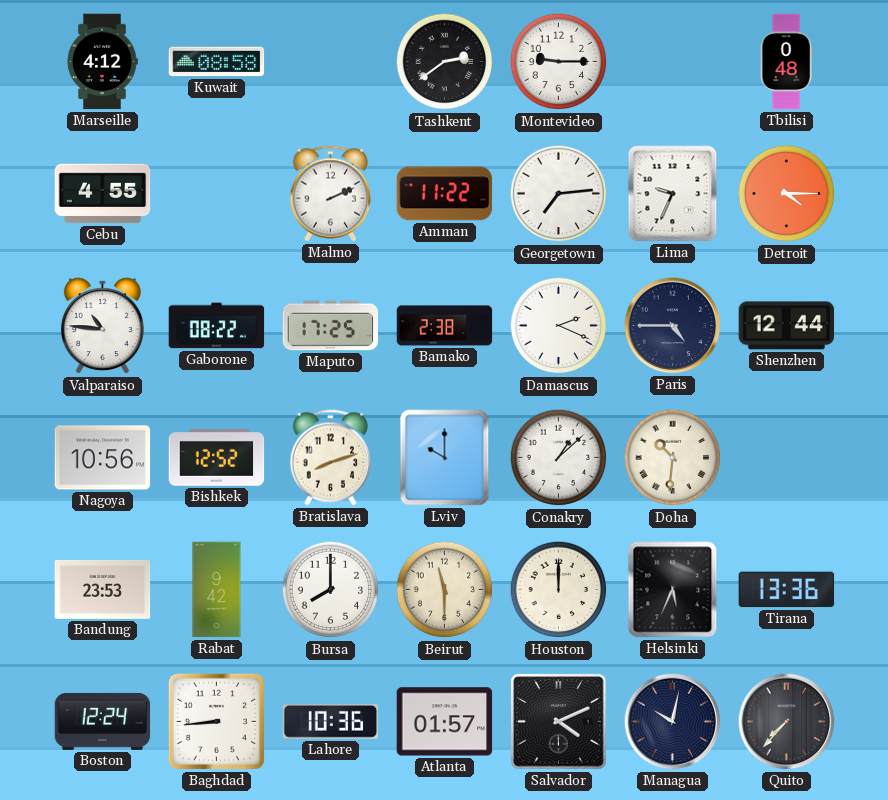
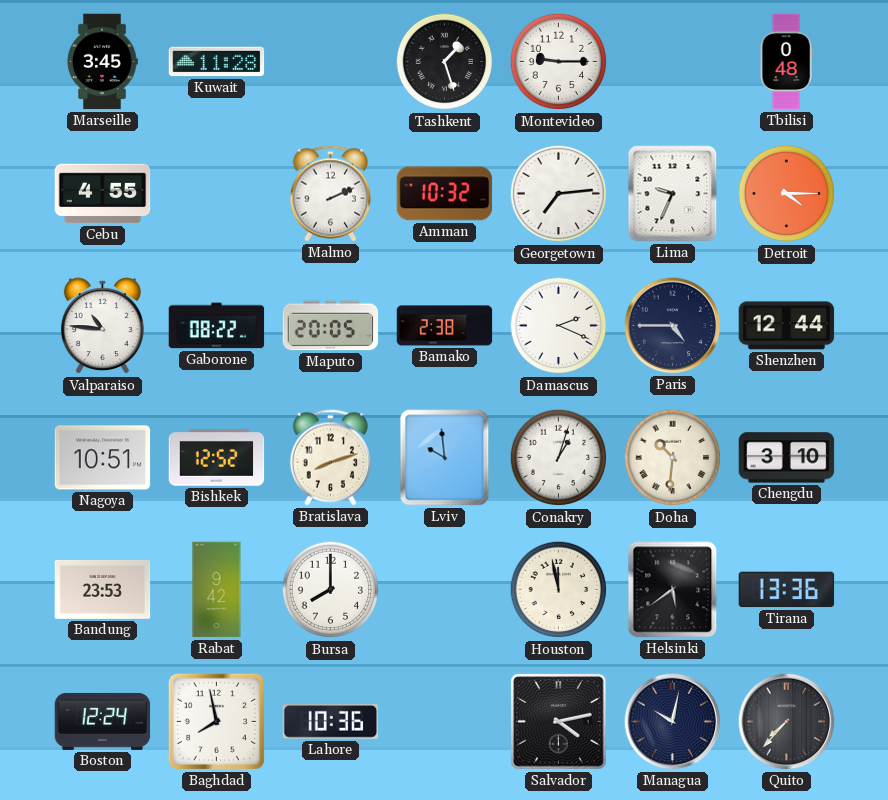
Marseille: 4:12 -> 3:45 (102, 62)
Kuwait: 08:58 -> 11:28 (217, 62)
Tashkent: 2:39 -> 1:27 (445, 62)
Amman: 11:22 -> 10:32 (445, 194)
Maputo: 17:25 -> 20:05 (331, 326)
Nagoya: 10:56 -> 10:51 (103, 458)
Lviv: 10:00 -> 9:59 (445, 458)
Conakry: 1:08 -> 1:03 (559, 458)
Chengdu: none -> 3:10 (787, 458)
Beirut: 11:30 -> none (445, 590)
Houston: 12:00 -> 11:58 (559, 590)
Helsinki: 5:34 -> 5:39 (673, 590)
Baghdad: 8:44 -> 7:58 (216, 721)
Atlanta: 01:57 -> none (445, 722)
Salvador: 4:11 -> 4:13 (559, 722)
